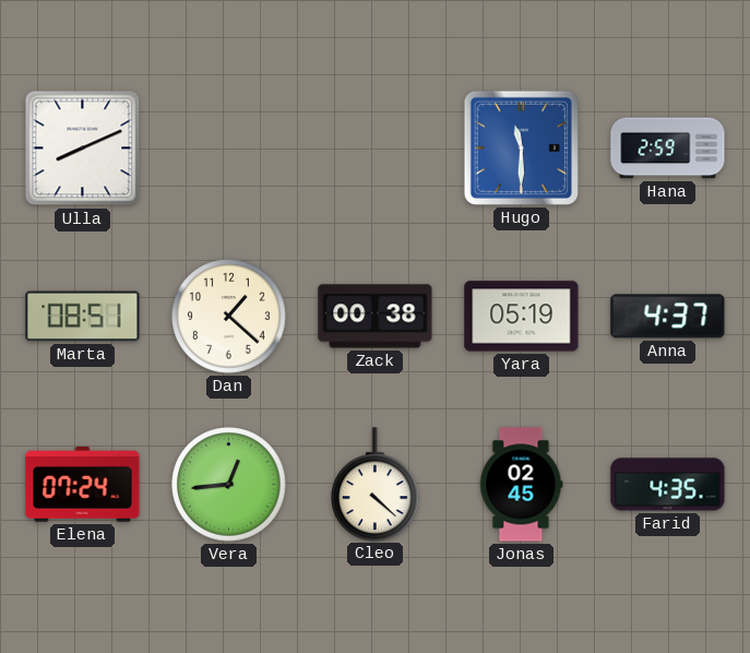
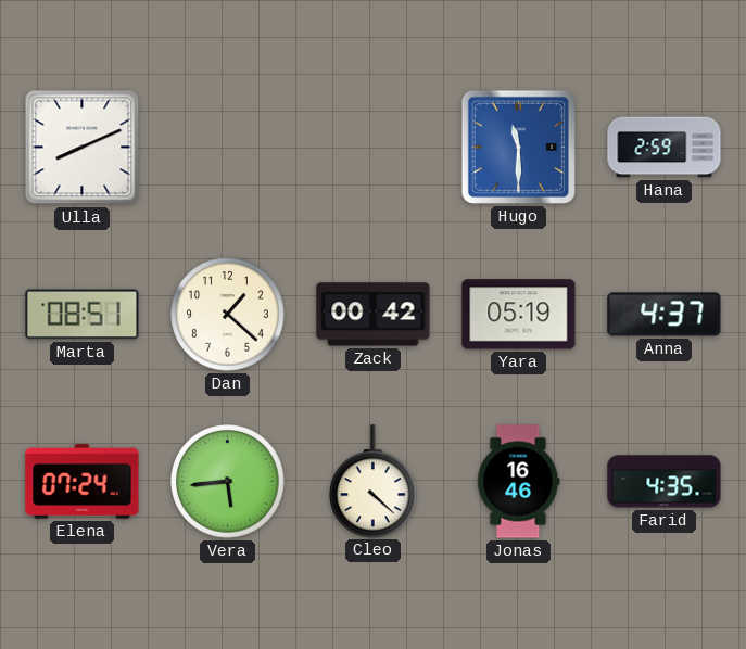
Zack: 00:38 -> 00:42 (374, 315)
Vera: 12:44 -> 5:44 (228, 482)
Jonas: 02:45 -> 16:46 (519, 482)
